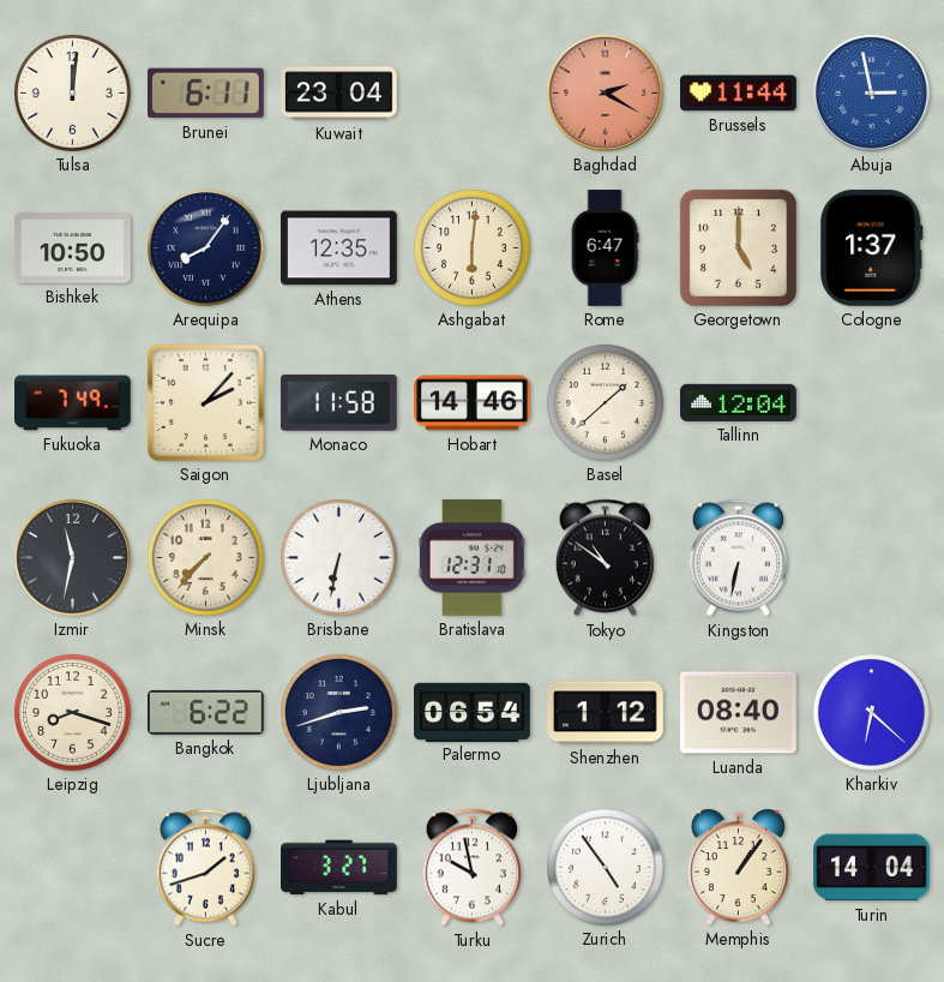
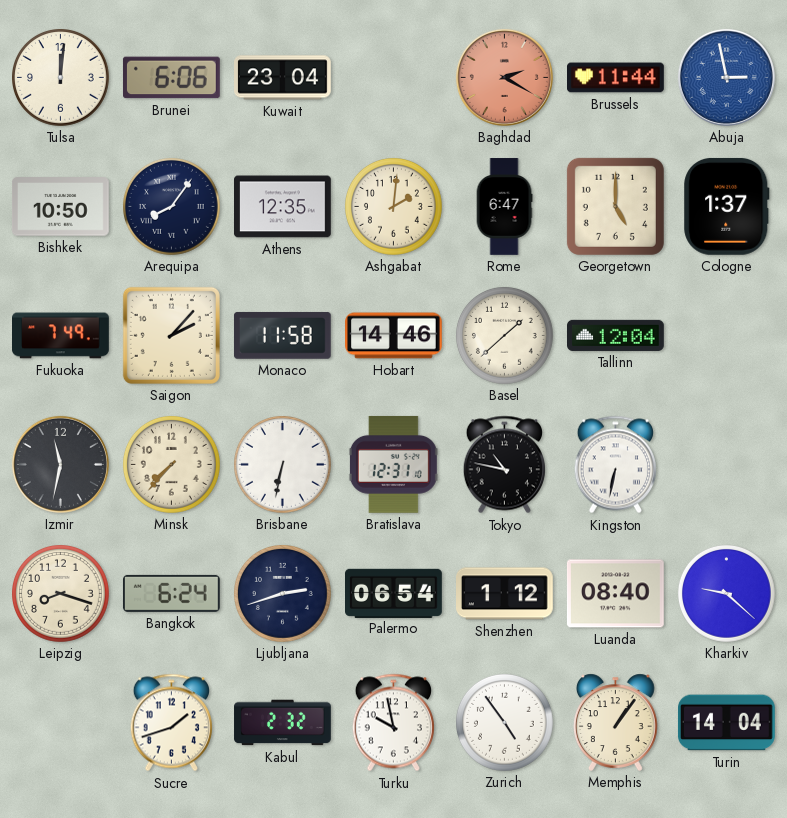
Brunei: 6:11 -> 6:06 (171, 78)
Ashgabat: 6:01 -> 2:01 (394, 207)
Tokyo: 10:51 -> 10:47 (504, 465)
Bangkok: 6:22 -> 6:24 (171, 593)
Kharkiv: 6:22 -> 9:22 (727, 594)
Kabul: 3:27 -> 2:32 (283, 723)
